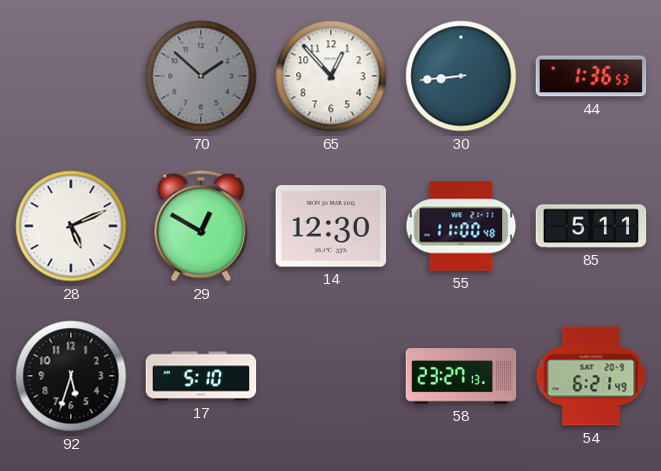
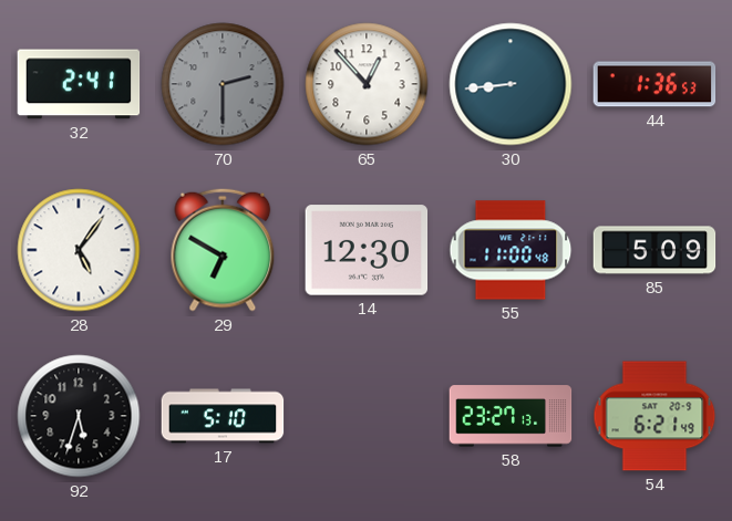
32: none -> 2:41 (79, 84)
70: 1:52 -> 2:30 (223, 84)
28: 5:11 -> 5:06 (79, 250)
29: 12:50 -> 6:50 (223, 250)
85: 5:11 -> 5:09 (654, 250)
